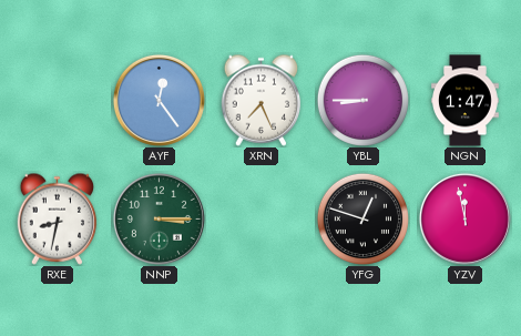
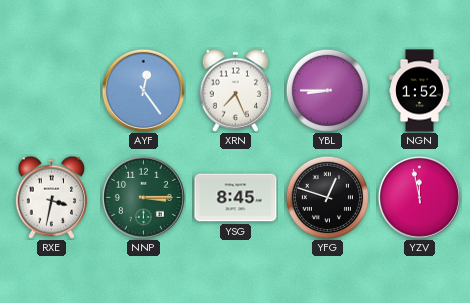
NGN: 1:47 -> 1:52 (420, 91)
RXE: 8:32 -> 3:32 (52, 197)
YSG: none -> 8:45 (236, 198)
